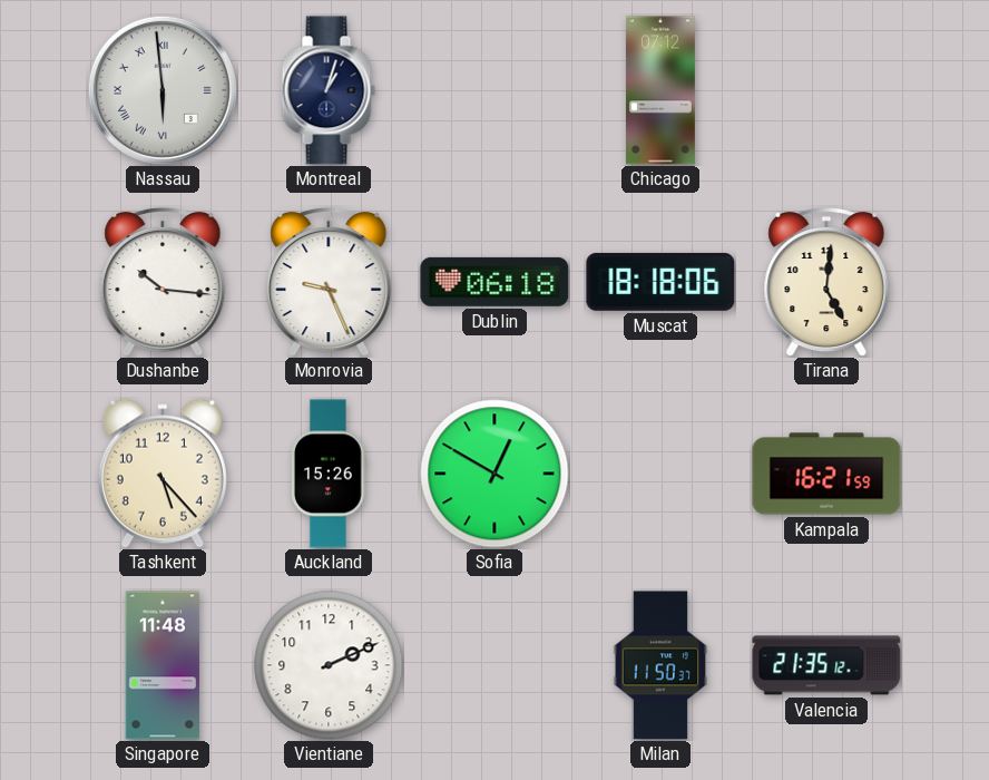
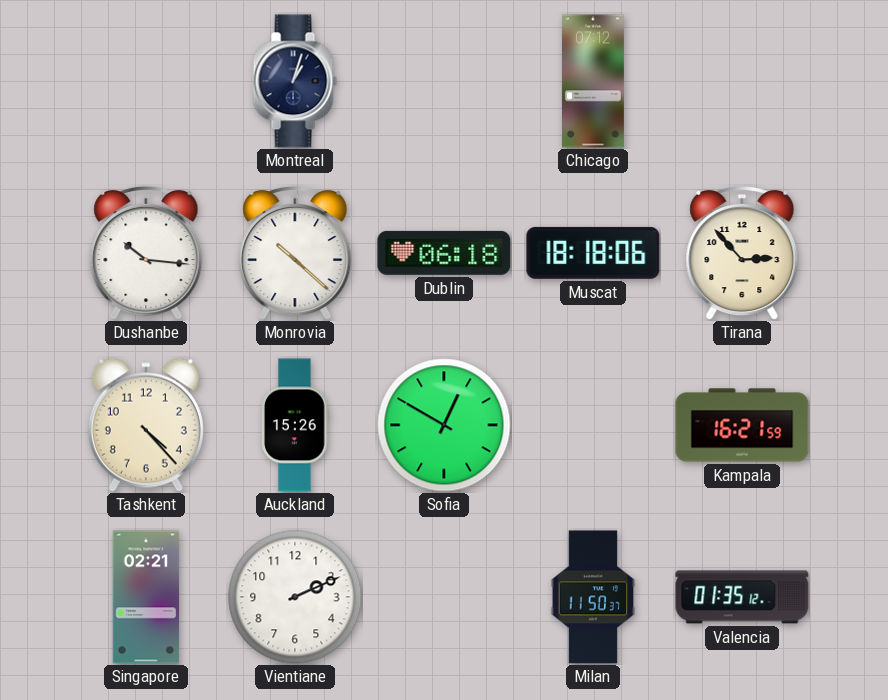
Nassau: 5:59 -> none (163, 90)
Monrovia: 9:26 -> 10:22 (295, 253)
Tirana: 5:01 -> 2:53 (742, 253)
Tashkent: 5:23 -> 4:23 (146, 425)
Singapore: 11:48 -> 02:21 (146, 597)
Valencia: 21:35 -> 01:35 (742, 597)
